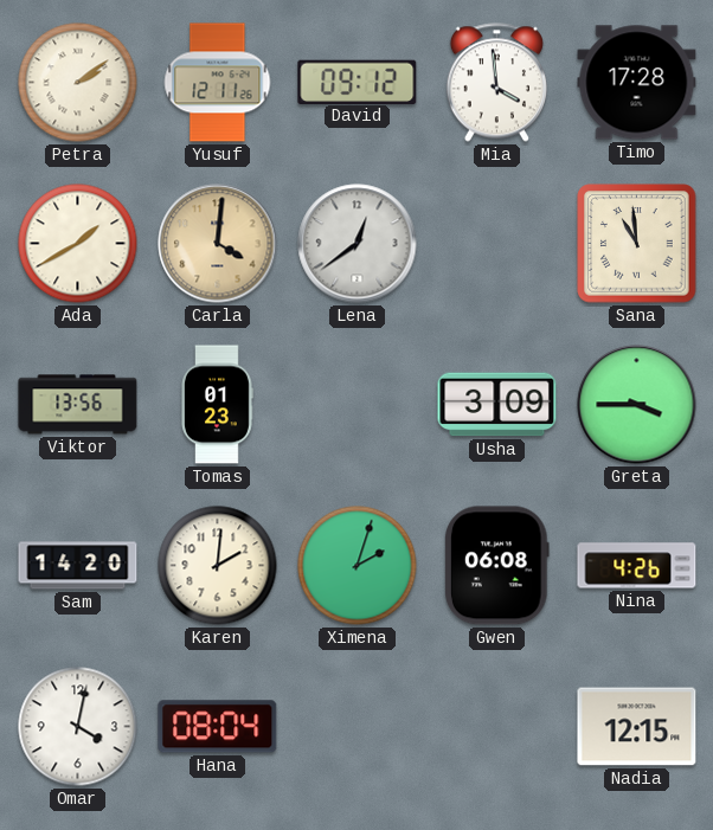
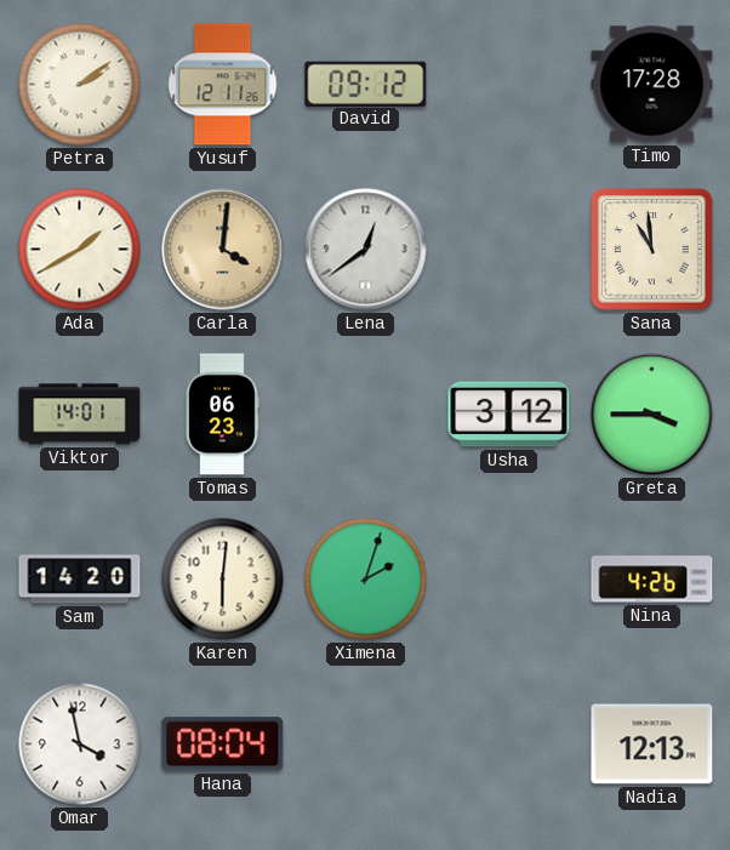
Mia: 3:59 -> none (496, 83)
Viktor: 13:56 -> 14:01 (80, 415)
Tomas: 01:23 -> 06:23 (222, 415)
Usha: 3:09 -> 3:12 (509, 415)
Karen: 2:01 -> 6:01 (223, 580)
Gwen: 06:08 -> none (497, 566)
Omar: 4:02 -> 3:58 (80, 745)
Nadia: 12:15 -> 12:13 (652, 745)
